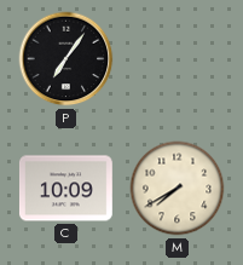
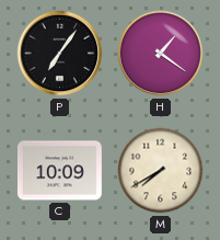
H: none -> 1:21 (161, 54)
